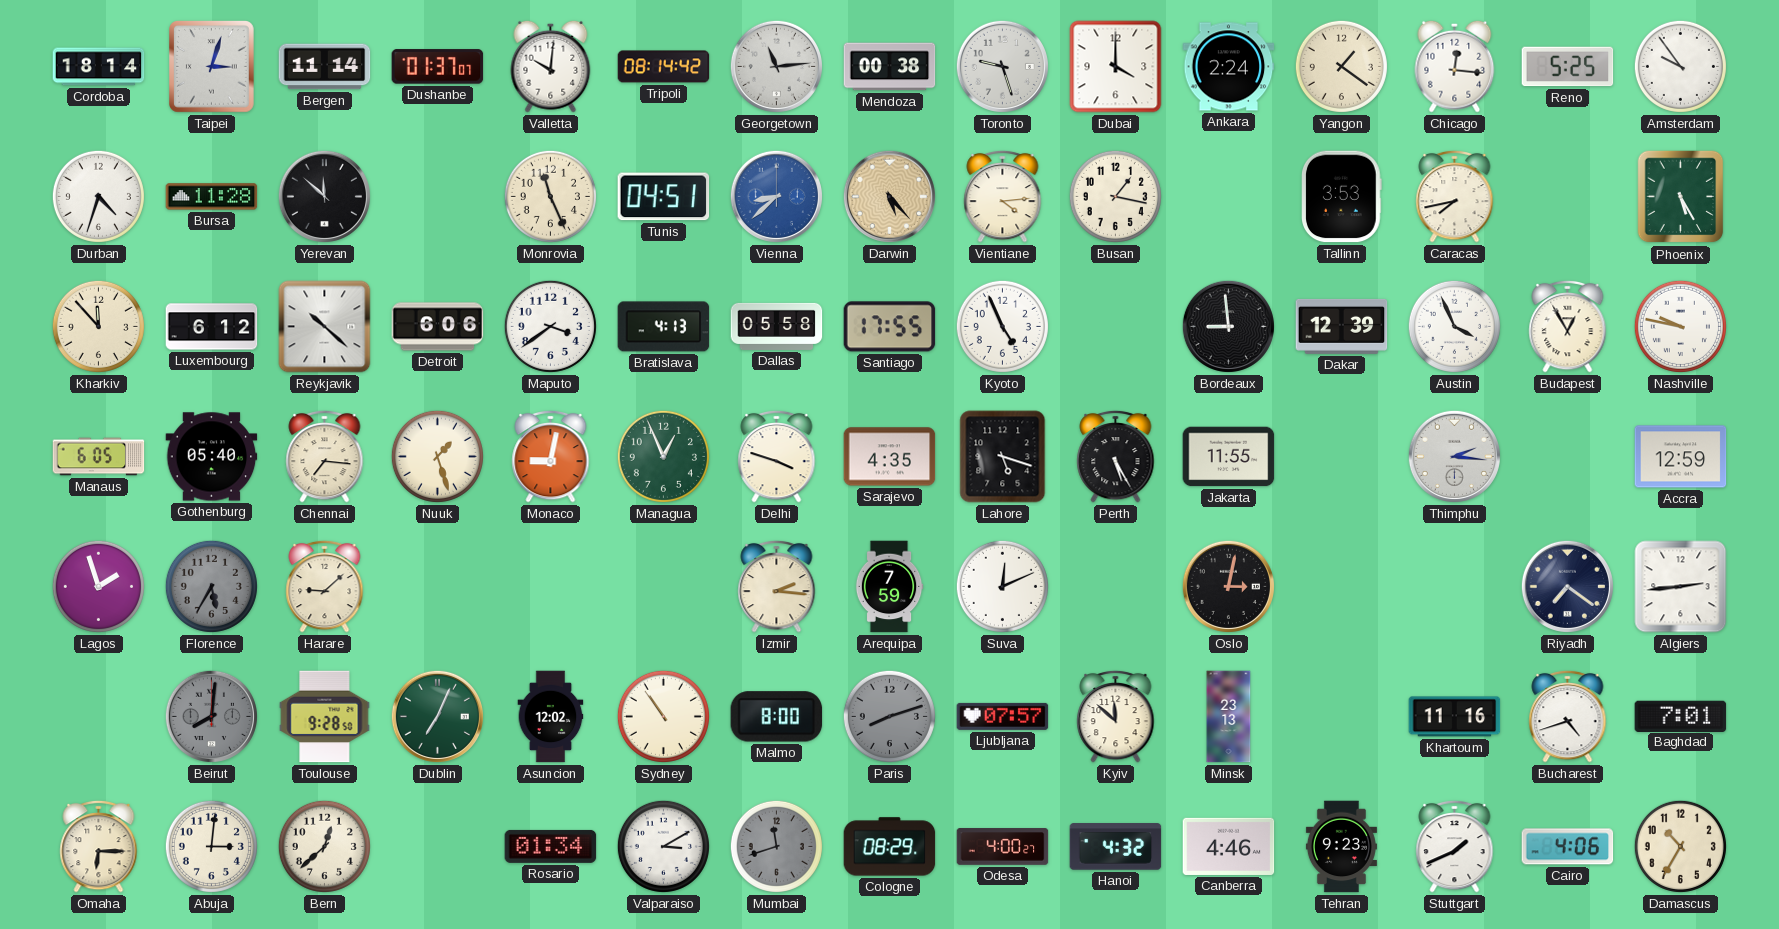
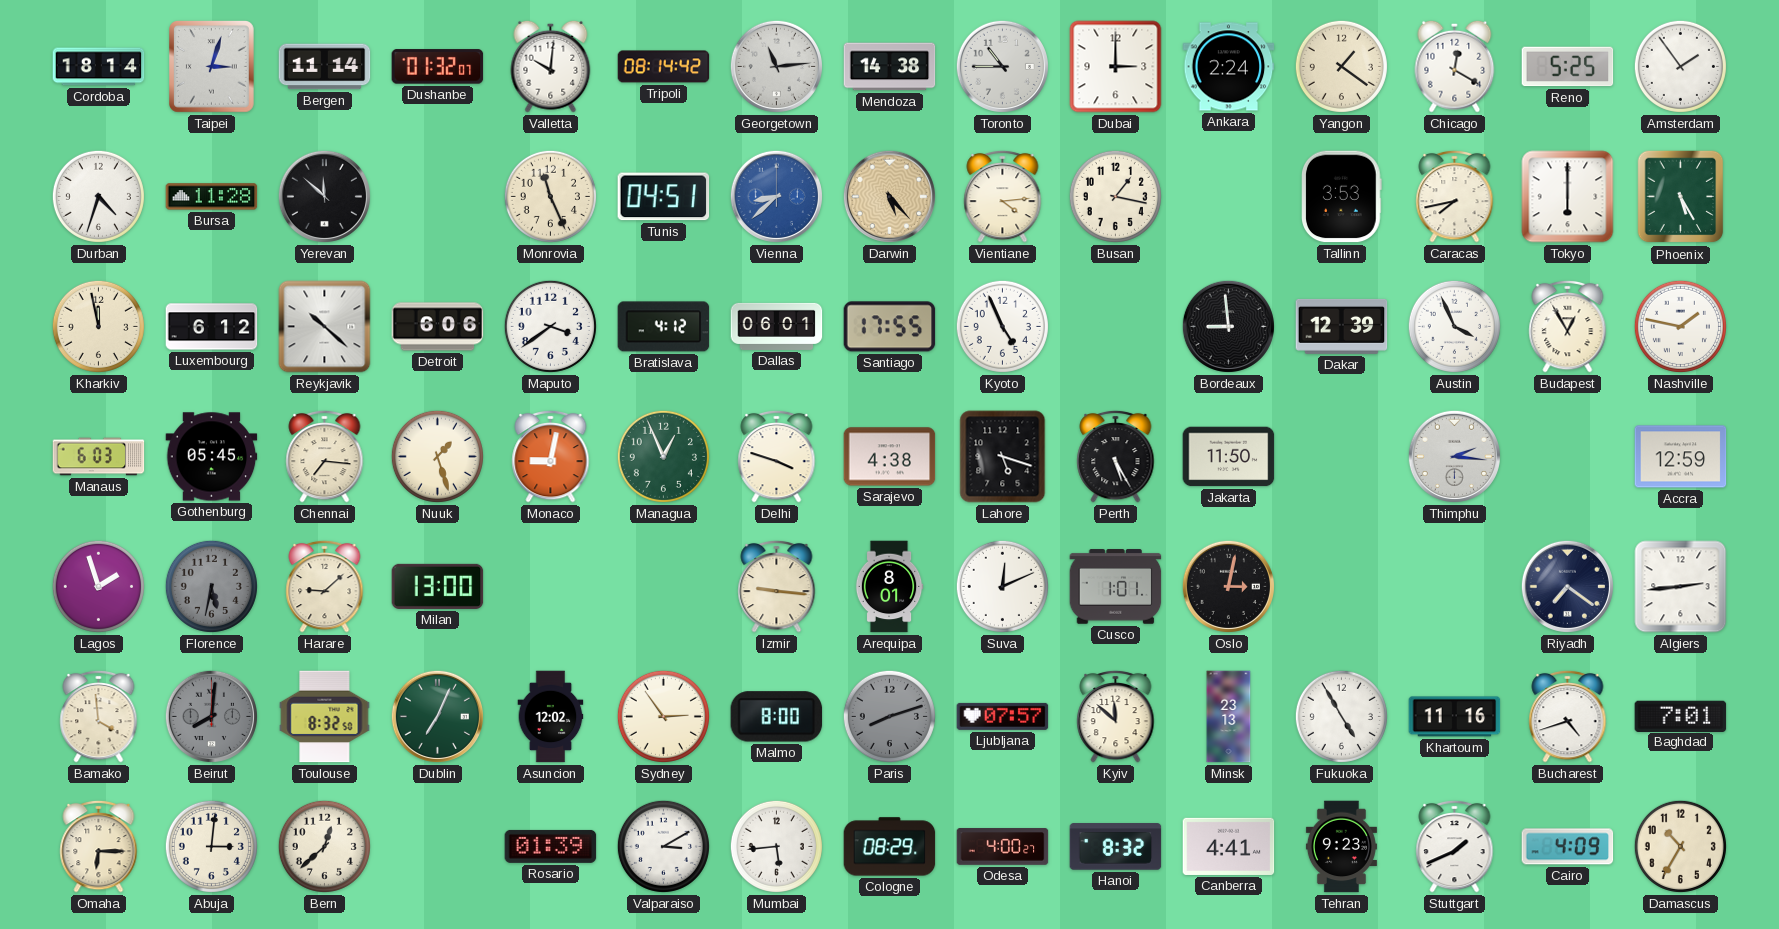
Dushanbe: 01:37 -> 01:32 (438, 67)
Mendoza: 00:38 -> 14:38 (890, 67)
Toronto: 9:27 -> 10:45 (1002, 66)
Dubai: 4:00 -> 3:00 (1116, 67)
Chicago: 12:16 -> 12:20 (1455, 66)
Amsterdam: 9:54 -> 1:54 (1680, 66)
Tokyo: none -> 6:00 (1568, 197)
Kharkiv: 11:53 -> 11:58 (98, 326)
Bratislava: 4:13 -> 4:12 (664, 327)
Dallas: 05:58 -> 06:01 (777, 326)
Nashville: 9:47 -> 1:47 (1680, 326)
Manaus: 6:05 -> 6:03 (99, 457)
Gothenburg: 05:40 -> 05:45 (212, 457)
Sarajevo: 4:35 -> 4:38 (890, 457)
Jakarta: 11:55 -> 11:50 (1229, 457)
Florence: 5:35 -> 5:32 (211, 586)
Milan: none -> 13:00 (438, 586)
Izmir: 2:16 -> 9:16 (777, 586)
Arequipa: 7:59 -> 8:01 (889, 587)
Cusco: none -> 1:01 (1116, 587)
Bamako: none -> 3:59 (99, 716)
Toulouse: 9:28 -> 8:32 (325, 717)
Sydney: 10:54 -> 2:54 (663, 716)
Fukuoka: none -> 4:55 (1341, 716)
Rosario: 01:34 -> 01:39 (551, 846)
Mumbai: 11:42 -> 5:44 (776, 846)
Mumbai dial: grey -> white (776, 846)
Hanoi: 4:32 -> 8:32 (1116, 847)
Canberra: 4:46 -> 4:41 (1229, 846)
Cairo: 4:06 -> 4:09 (1568, 847)
